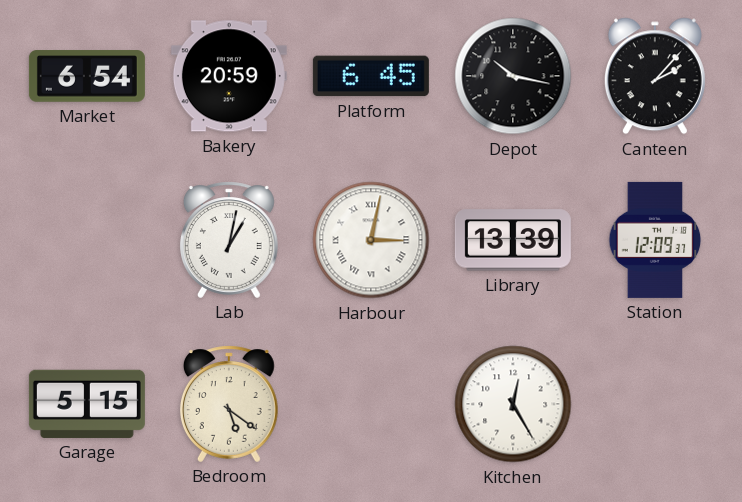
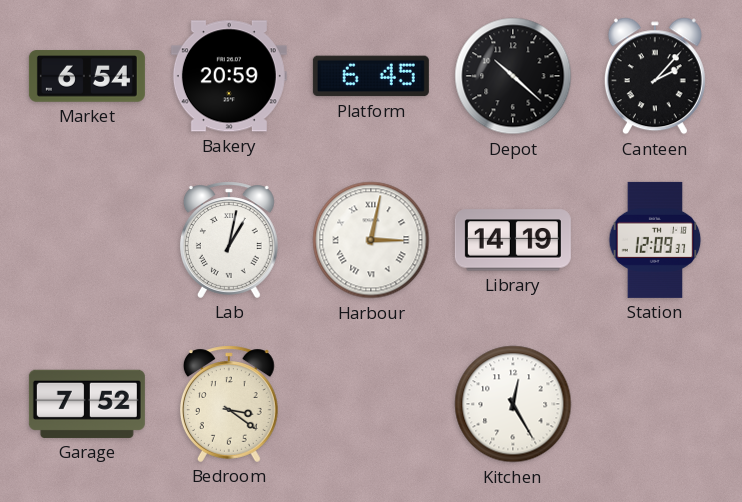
Depot: 10:17 -> 10:22 (513, 76)
Library: 13:39 -> 14:19 (513, 240)
Garage: 5:15 -> 7:52 (87, 404)
Bedroom: 5:21 -> 3:21 (229, 404)
